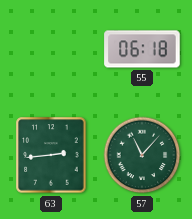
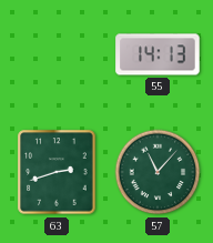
55: 06:18 -> 14:13 (158, 54)
63: 2:44 -> 2:42 (57, 172)
